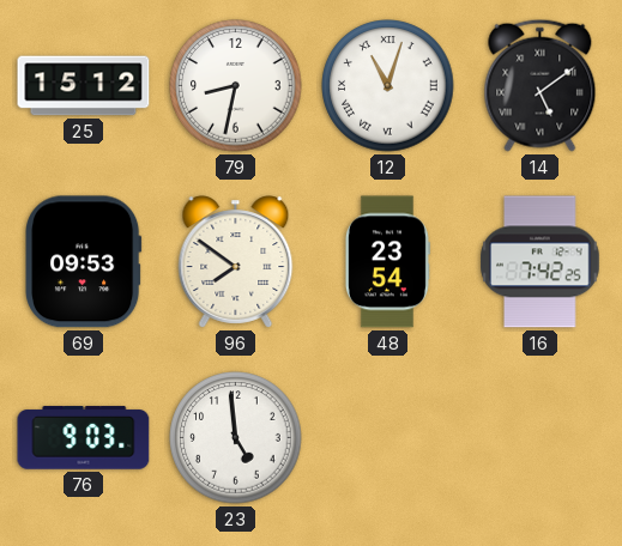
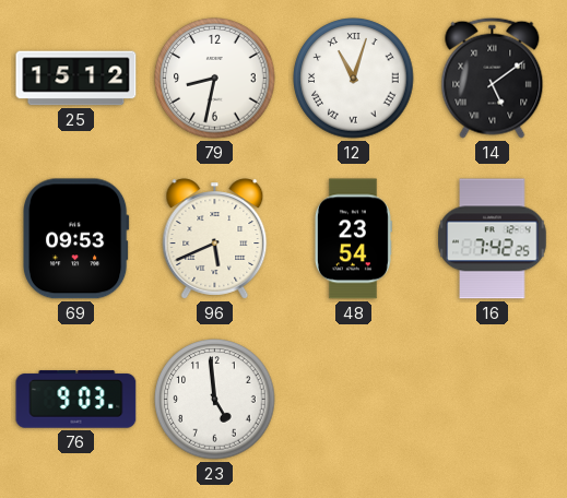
96: 7:51 -> 5:41 (215, 239)
